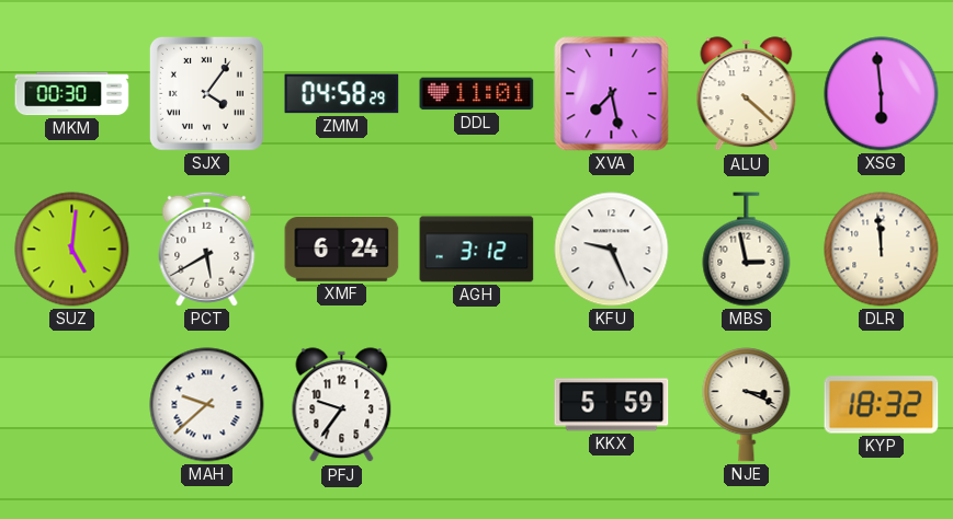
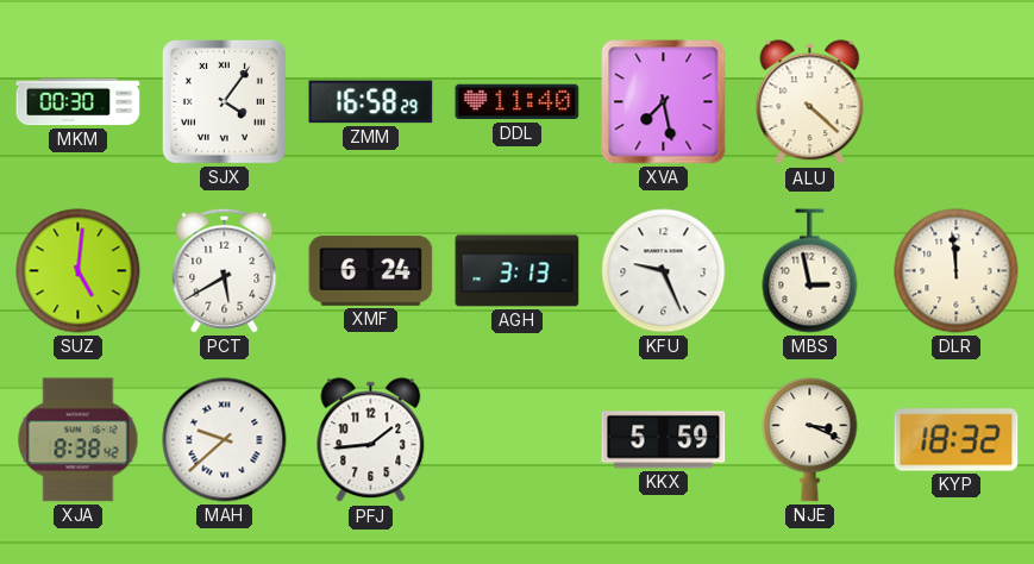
ZMM: 04:58 -> 16:58 (371, 102)
DDL: 11:01 -> 11:40 (518, 102)
XSG: 5:59 -> none (882, 94)
AGH: 3:12 -> 3:13 (518, 271)
XJA: none -> 8:38 (79, 440)
PFJ: 9:36 -> 1:44 (371, 440)
